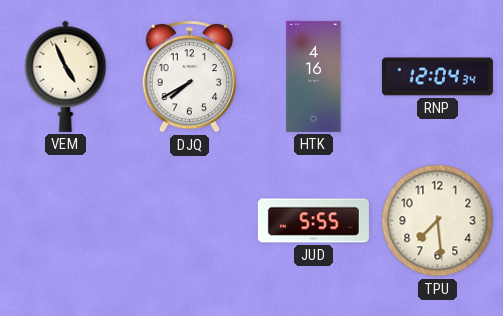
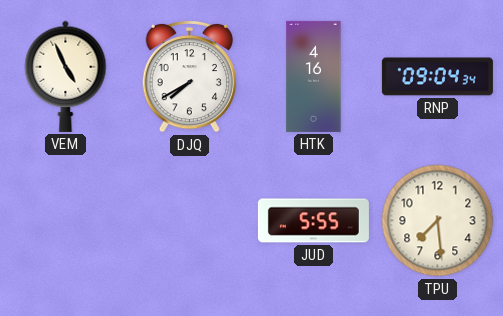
RNP: 12:04 -> 09:04 (437, 77)
